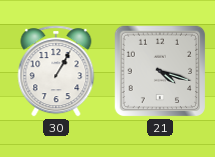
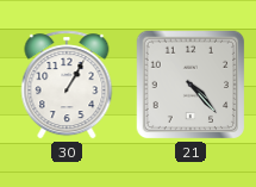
21: 4:18 -> 4:23 (191, 85)
